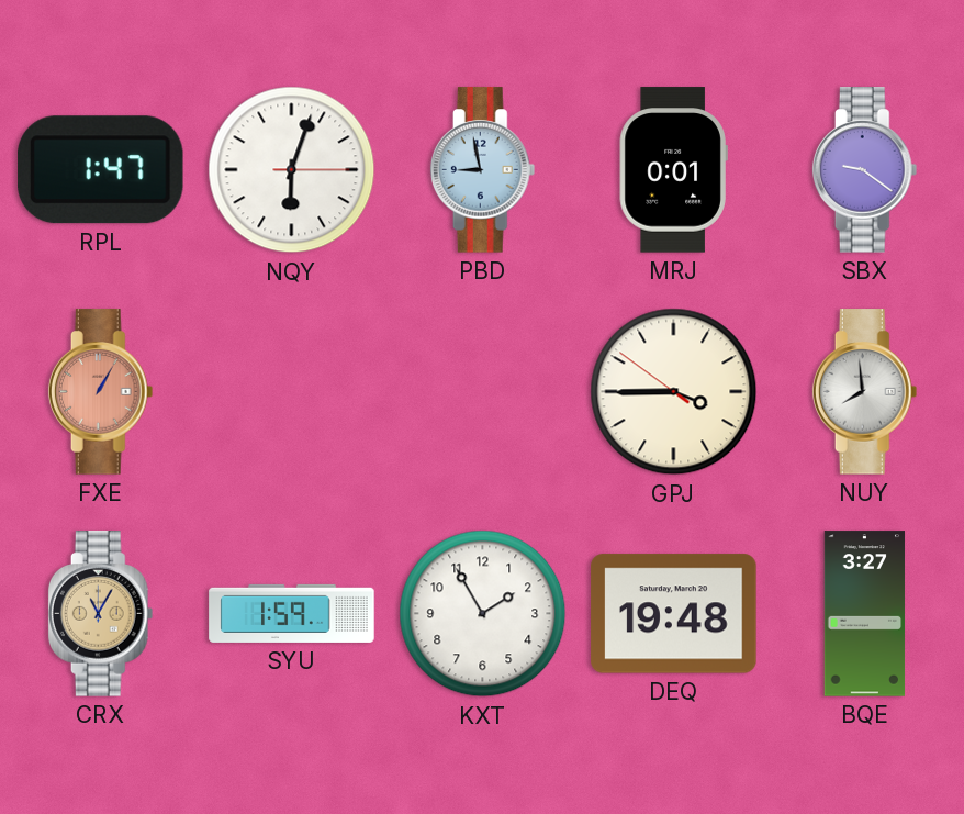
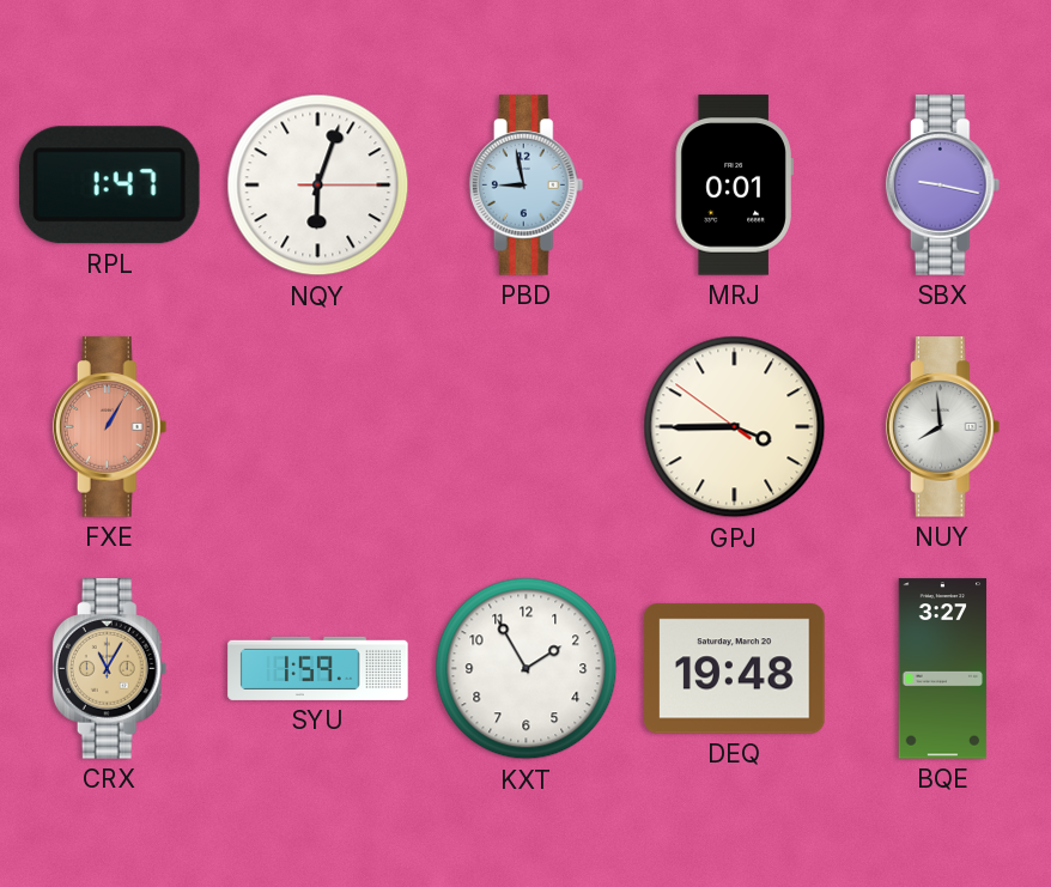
SBX: 9:21 -> 9:17 (943, 186)
